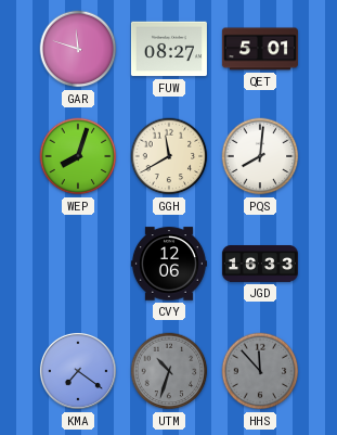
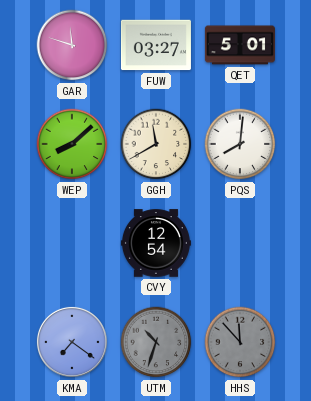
FUW: 08:27 -> 03:27 (156, 45)
WEP: 8:03 -> 8:08 (72, 144)
CVY: 12:06 -> 12:54 (156, 243)
JGD: 16:33 -> none (260, 264)
